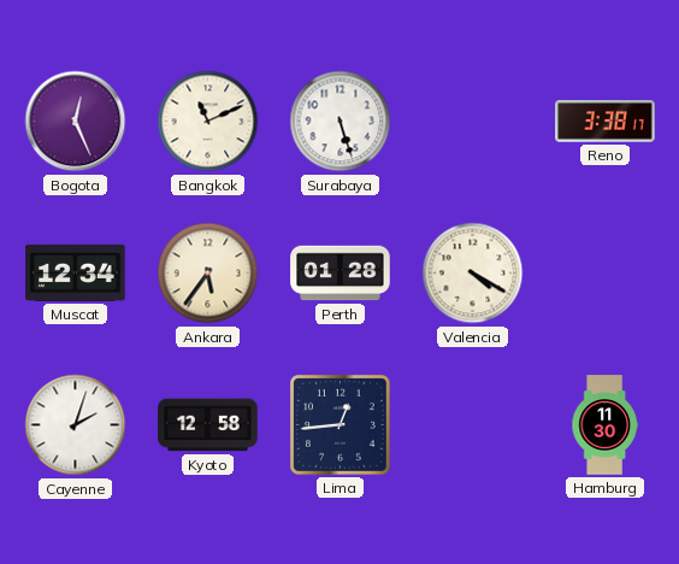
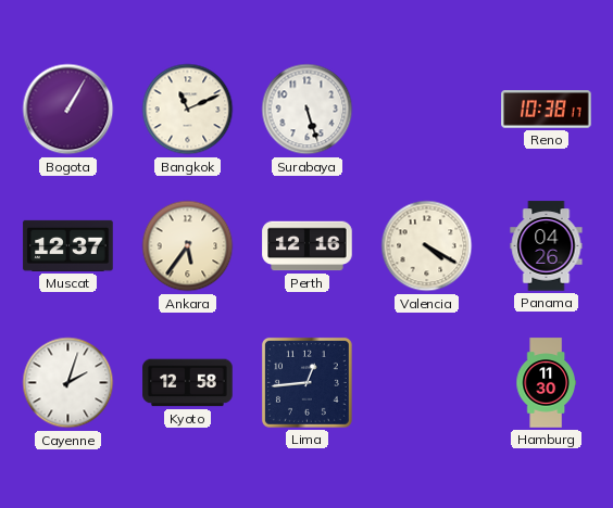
Bogota: 12:26 -> 1:05 (68, 110)
Reno: 3:38 -> 10:38 (547, 110)
Muscat: 12:34 -> 12:37 (68, 245)
Perth: 01:28 -> 12:16 (308, 246)
Panama: none -> 04:26 (547, 246)
